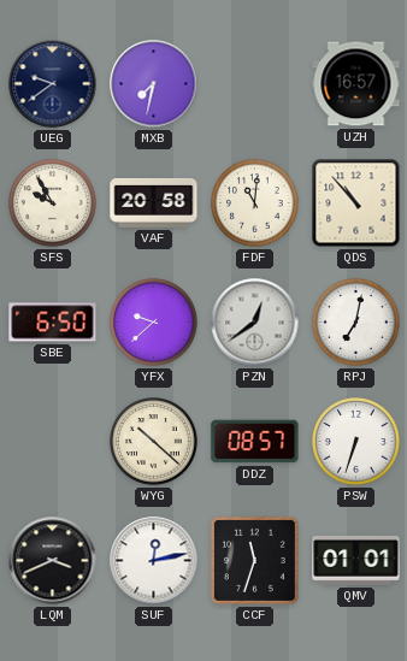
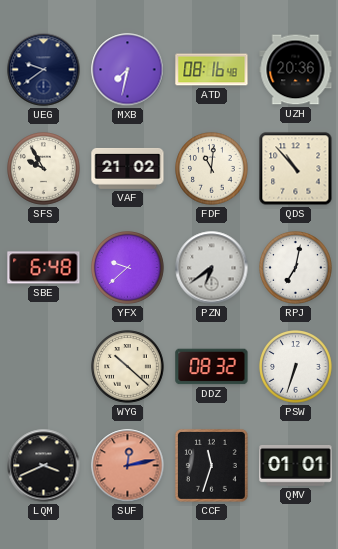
ATD: none -> 08:16 (212, 70)
UZH: 16:57 -> 20:36 (296, 70)
VAF: 20:58 -> 21:02 (128, 168)
SBE: 6:50 -> 6:48 (44, 268)
PZN: 12:39 -> 6:39 (212, 268)
DDZ: 08:57 -> 08:32 (212, 367)
SUF dial: white -> salmon (128, 466)
